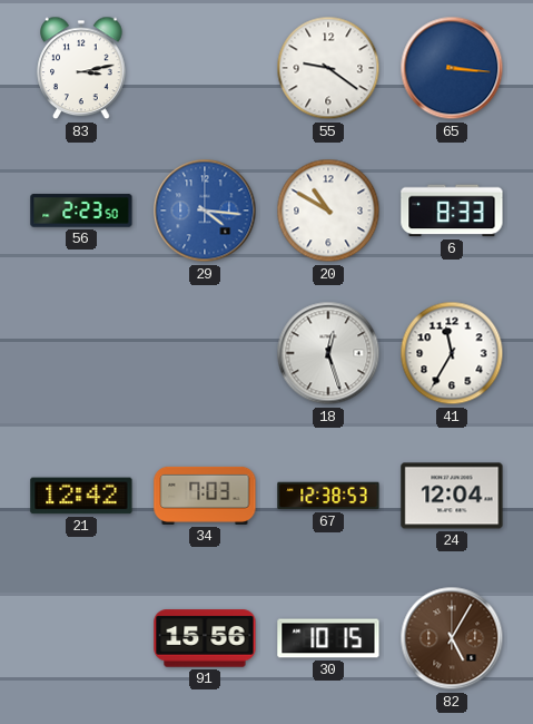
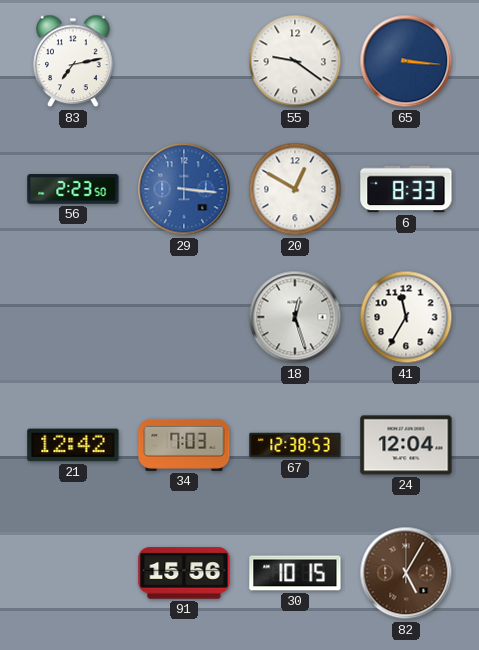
83: 3:13 -> 7:13 (73, 61)
29: 4:16 -> 3:16 (184, 189)
20: 10:50 -> 12:50 (295, 189)
